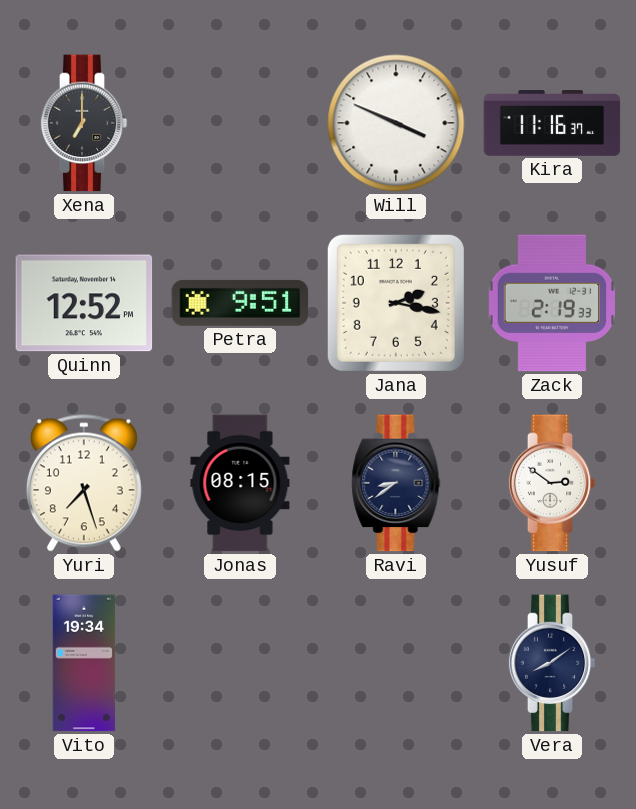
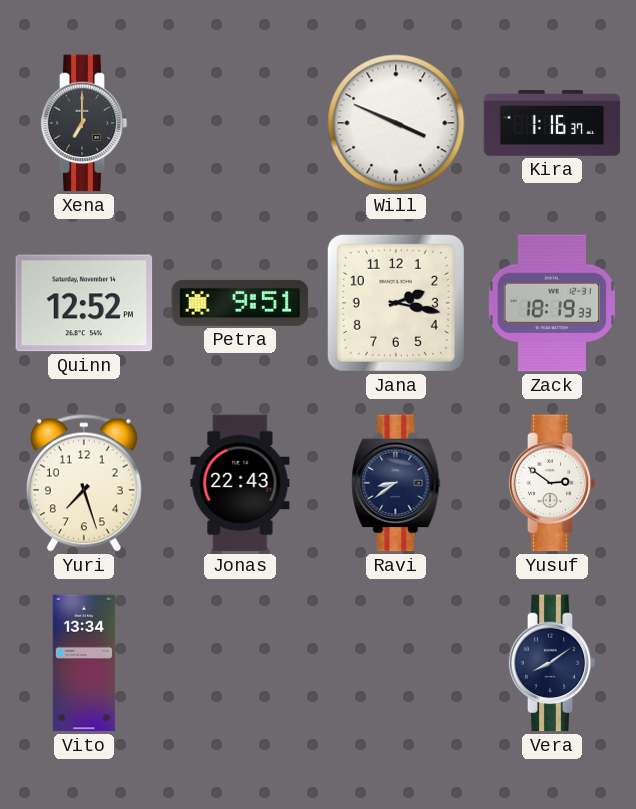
Kira: 11:16 -> 1:16 (552, 123)
Zack: 2:19 -> 18:19 (552, 303)
Jonas: 08:15 -> 22:43 (240, 483)
Vito: 19:34 -> 13:34 (84, 663)
